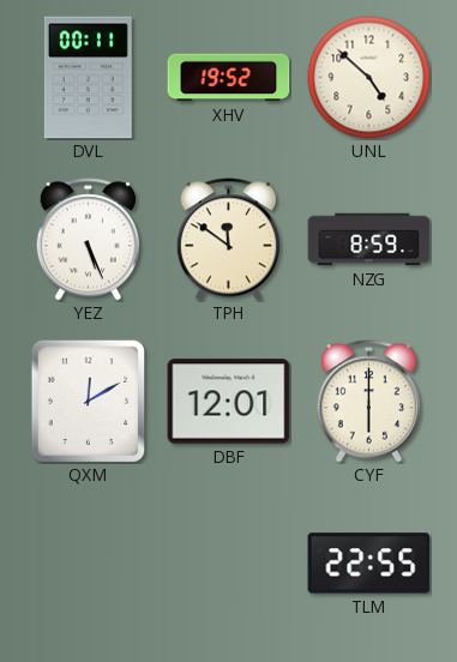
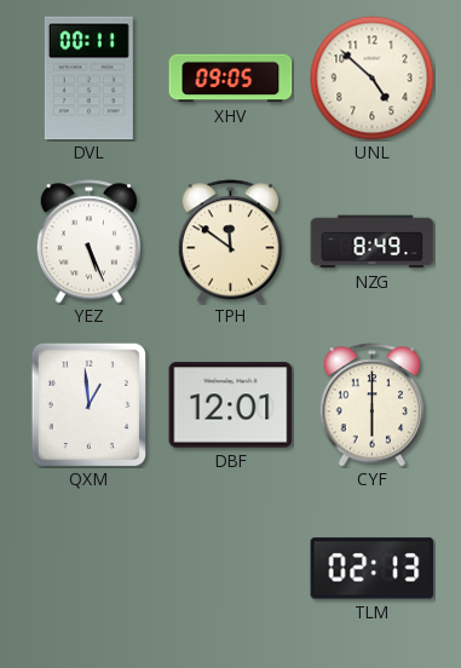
XHV: 19:52 -> 09:05 (231, 79)
NZG: 8:59 -> 8:49 (373, 242)
QXM: 12:10 -> 12:59 (90, 404)
TLM: 22:55 -> 02:13 (373, 569)
